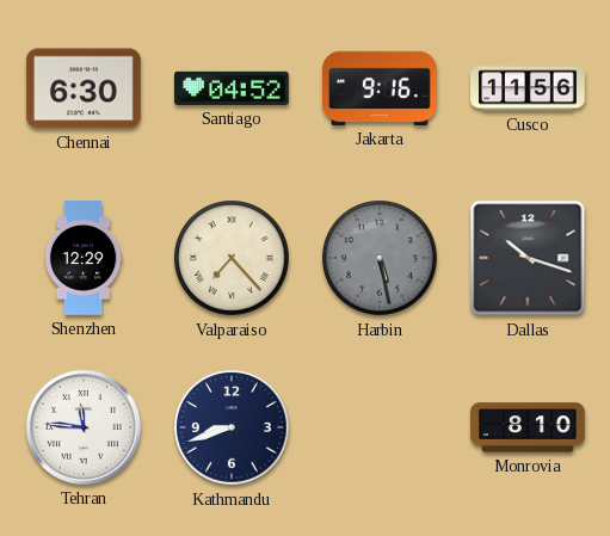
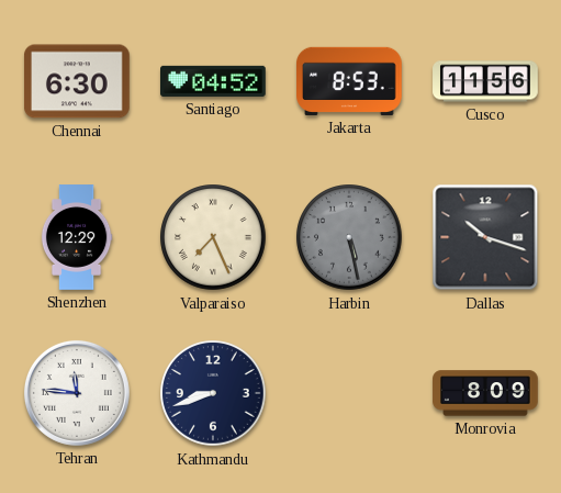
Jakarta: 9:16 -> 8:53 (350, 81)
Valparaiso: 7:23 -> 7:26 (213, 237)
Monrovia: 8:10 -> 8:09 (485, 393)
